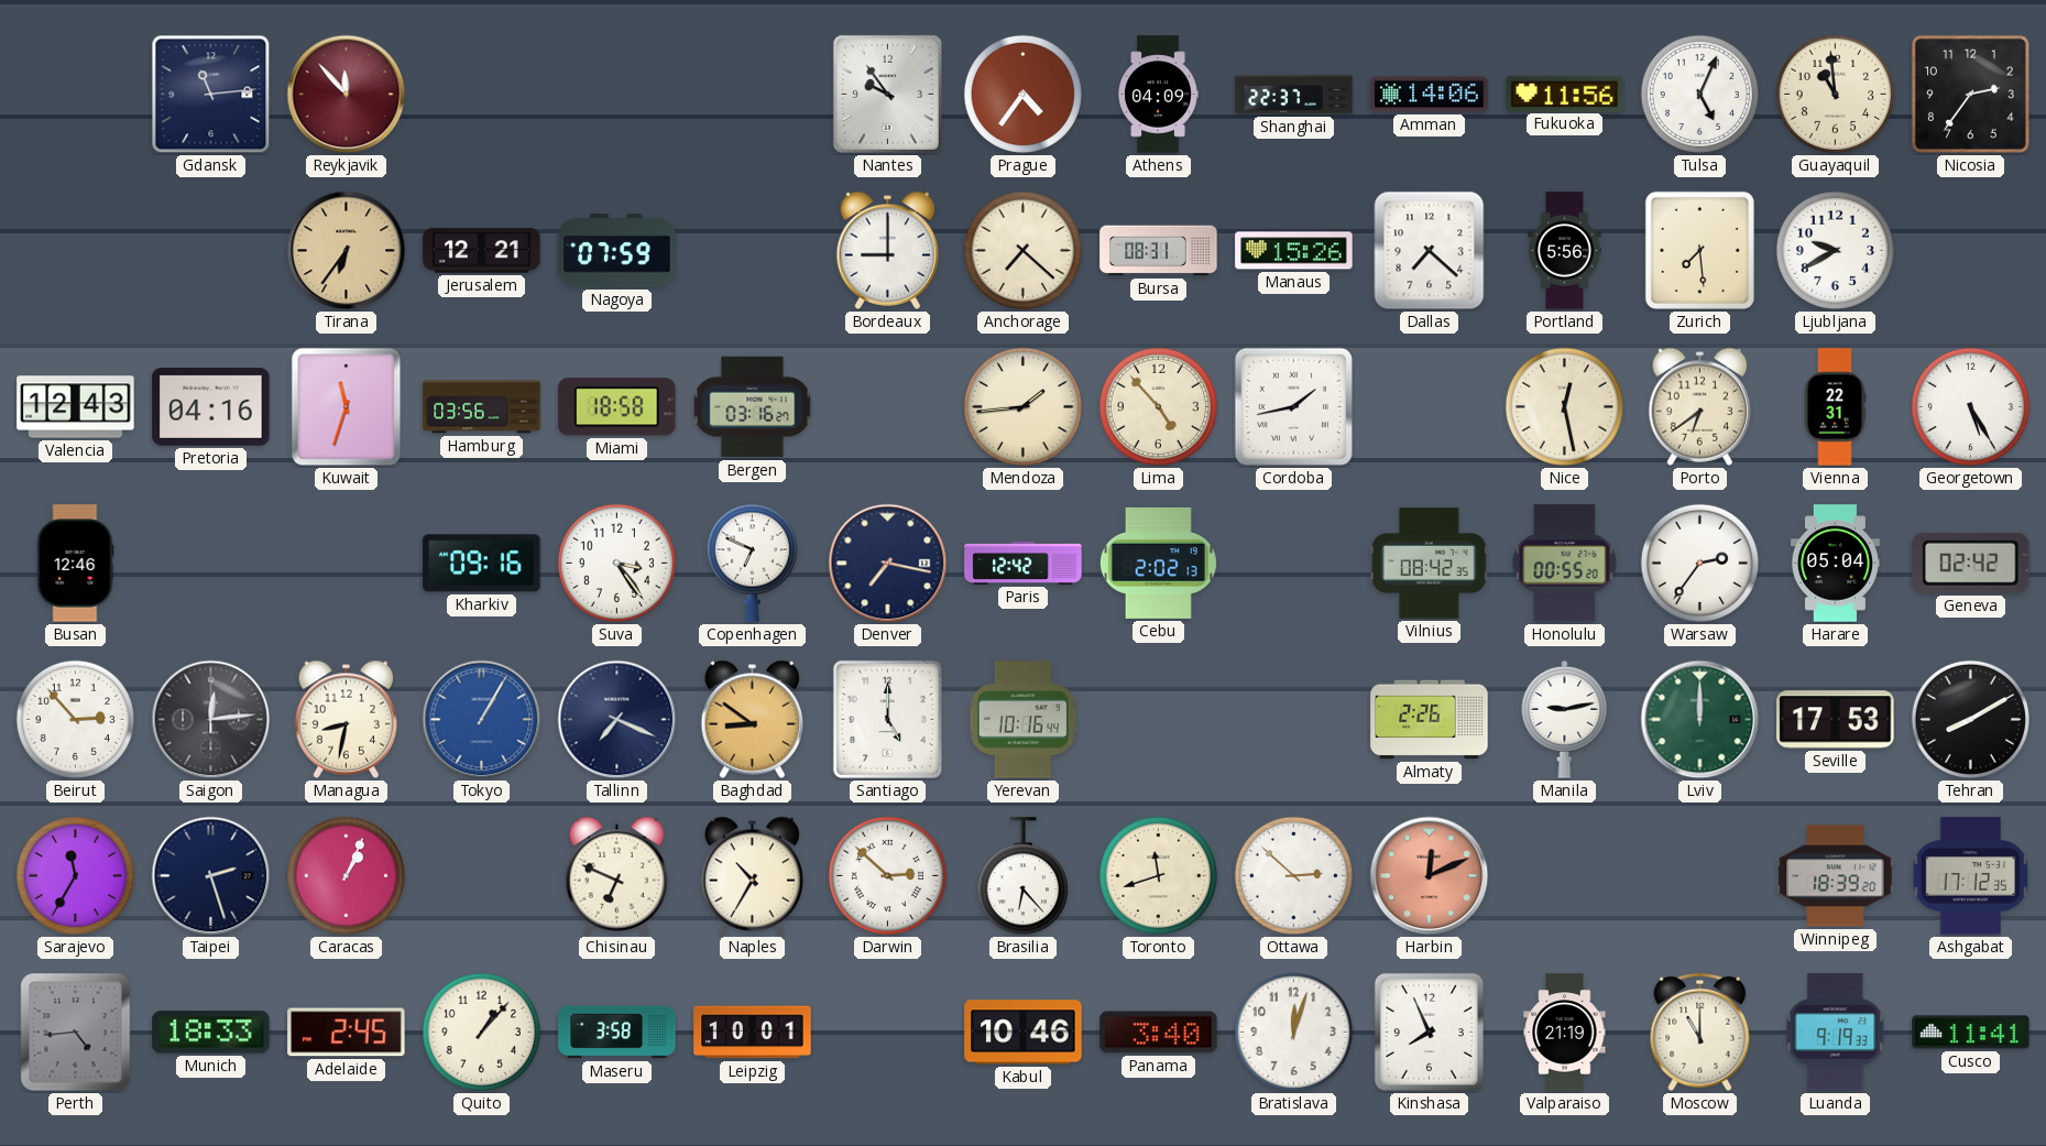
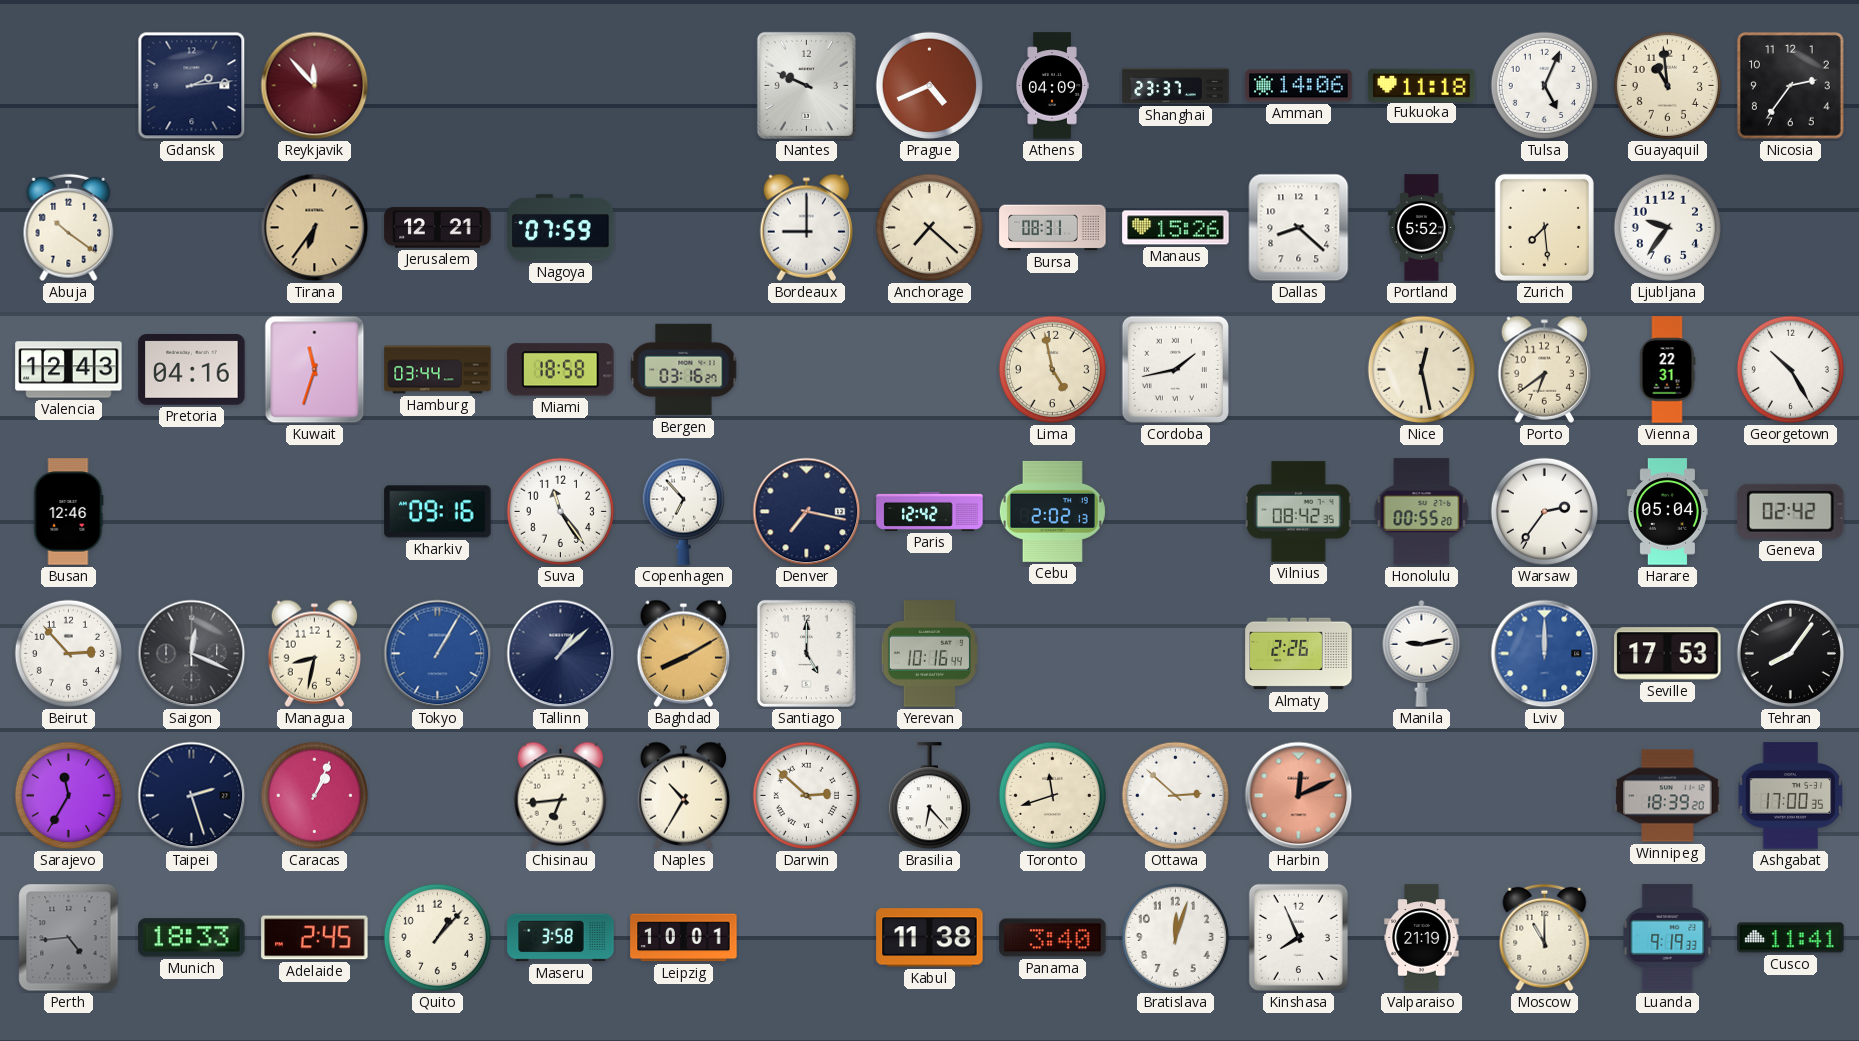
Gdansk: 11:14 -> 2:14 (192, 86)
Nantes: 9:54 -> 9:49 (806, 85)
Prague: 4:36 -> 4:41 (929, 85)
Shanghai: 22:37 -> 23:37 (1176, 86)
Fukuoka: 11:56 -> 11:18 (1422, 85)
Abuja: none -> 10:21 (69, 228)
Dallas: 7:22 -> 8:22 (1299, 228)
Portland: 5:56 -> 5:52 (1421, 228)
Ljubljana: 9:40 -> 9:36 (1667, 227)
Hamburg: 03:56 -> 03:44 (438, 370)
Mendoza: 1:44 -> none (1022, 406)
Lima: 4:53 -> 4:58 (1052, 369)
Georgetown: 5:25 -> 10:25 (1790, 369)
Suva: 3:24 -> 11:24 (560, 511)
Copenhagen: 6:49 -> 6:53 (683, 511)
Saigon: 12:14 -> 12:19 (192, 654)
Tallinn: 7:19 -> 1:08 (561, 654)
Baghdad: 8:51 -> 8:10 (684, 653)
Lviv dial: green -> blue (1545, 654)
Tehran: 8:10 -> 8:06 (1790, 653)
Chisinau: 6:49 -> 6:44 (561, 795)
Ashgabat: 17:12 -> 17:00 (1791, 796)
Kabul: 10:46 -> 11:38 (930, 938)
